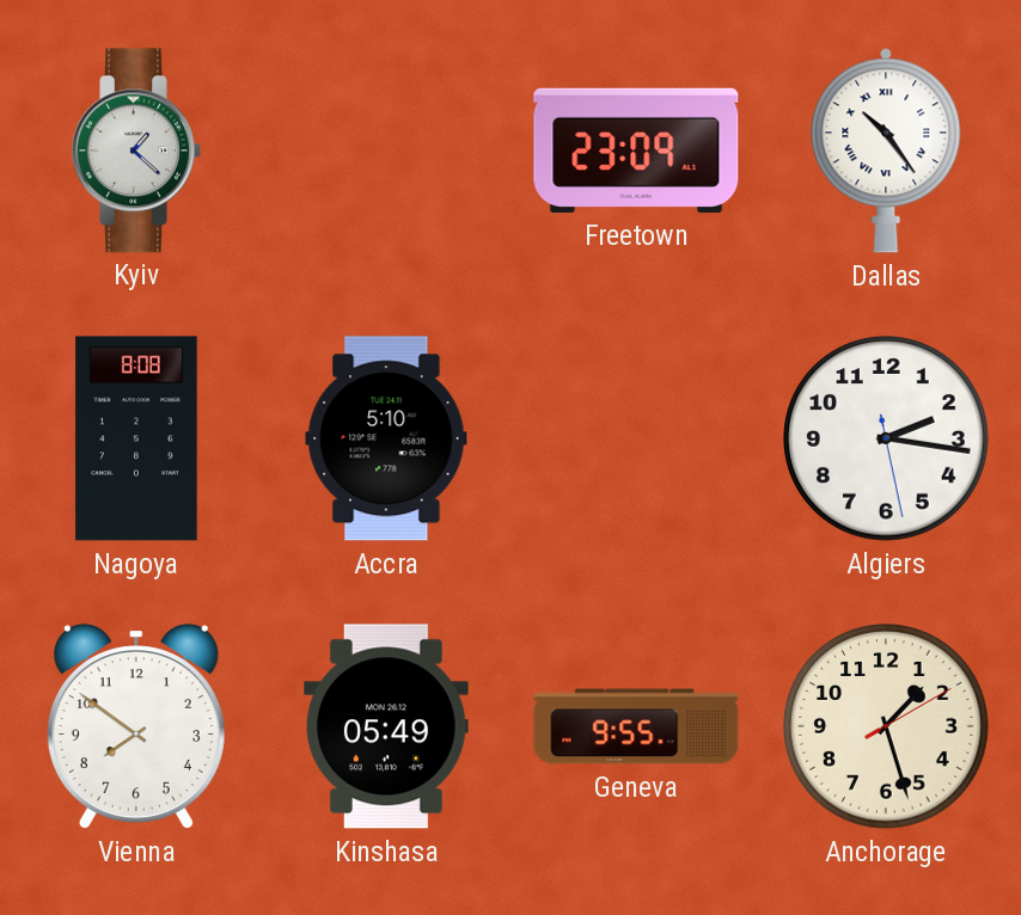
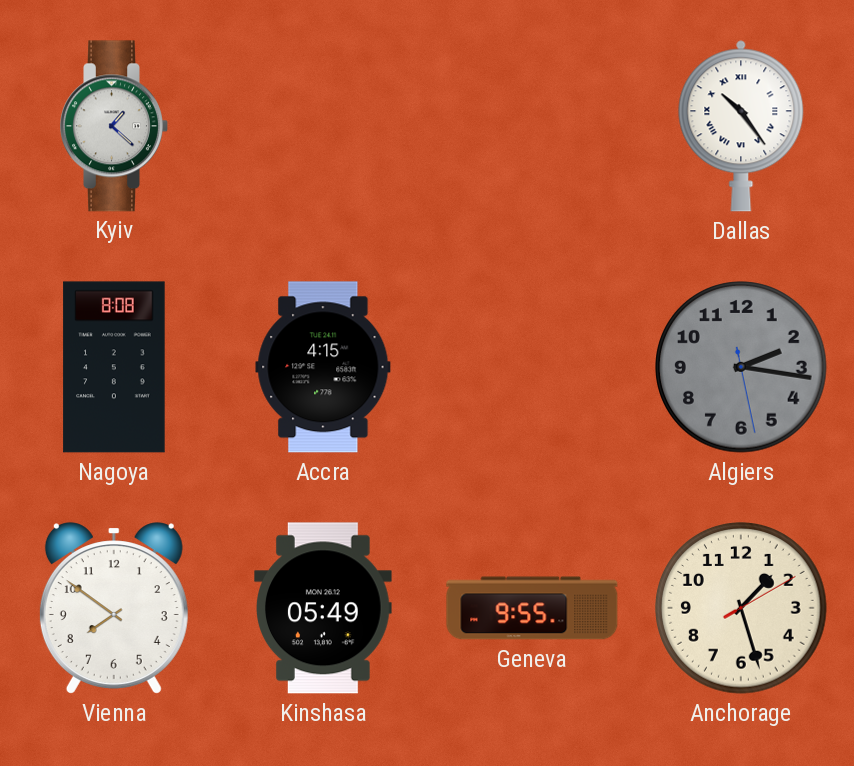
Freetown: 23:09 -> none (636, 151)
Accra: 5:10 -> 4:15 (323, 367)
Algiers dial: white -> grey (741, 367)
